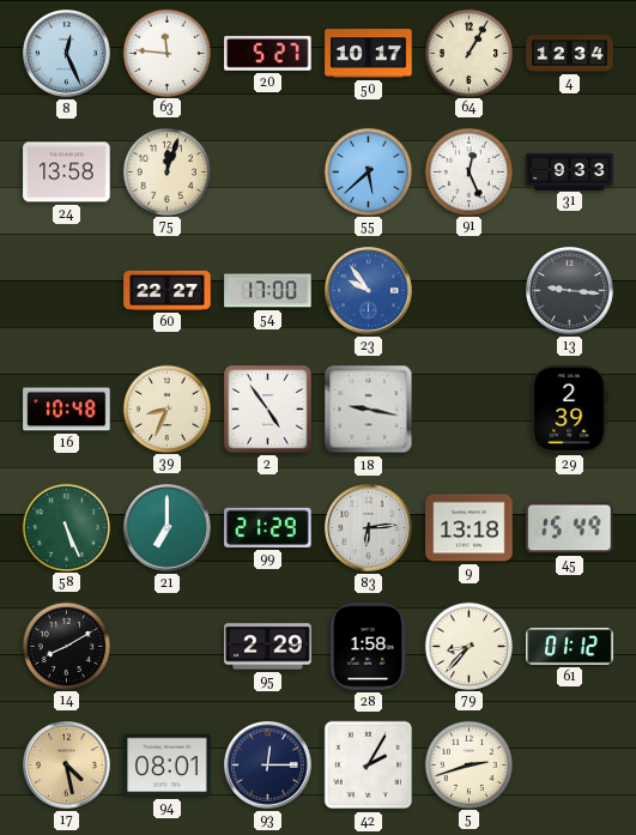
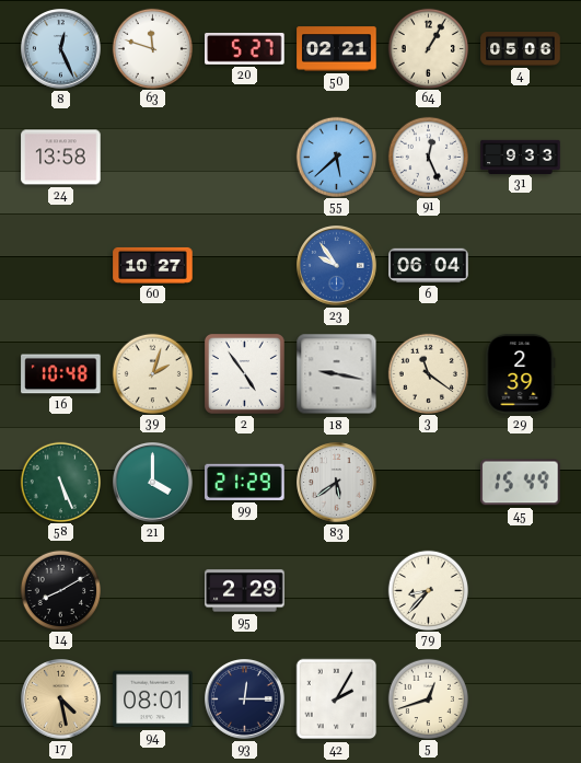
63: 11:46 -> 11:48 (152, 48)
50: 10:17 -> 02:21 (337, 49)
4: 12:34 -> 05:06 (521, 49)
75: 12:03 -> none (166, 171)
60: 22:27 -> 10:27 (153, 265)
54: 17:00 -> none (268, 291)
6: none -> 06:04 (429, 266)
13: 9:16 -> none (570, 291)
39: 8:34 -> 2:03 (152, 373)
3: none -> 11:21 (428, 373)
21: 7:00 -> 4:00 (153, 483)
83: 6:14 -> 5:39 (337, 483)
9: 13:18 -> none (470, 528)
28: 1:58 -> none (368, 647)
61: 01:12 -> none (570, 647)
5: 2:42 -> 12:42 (428, 698)
